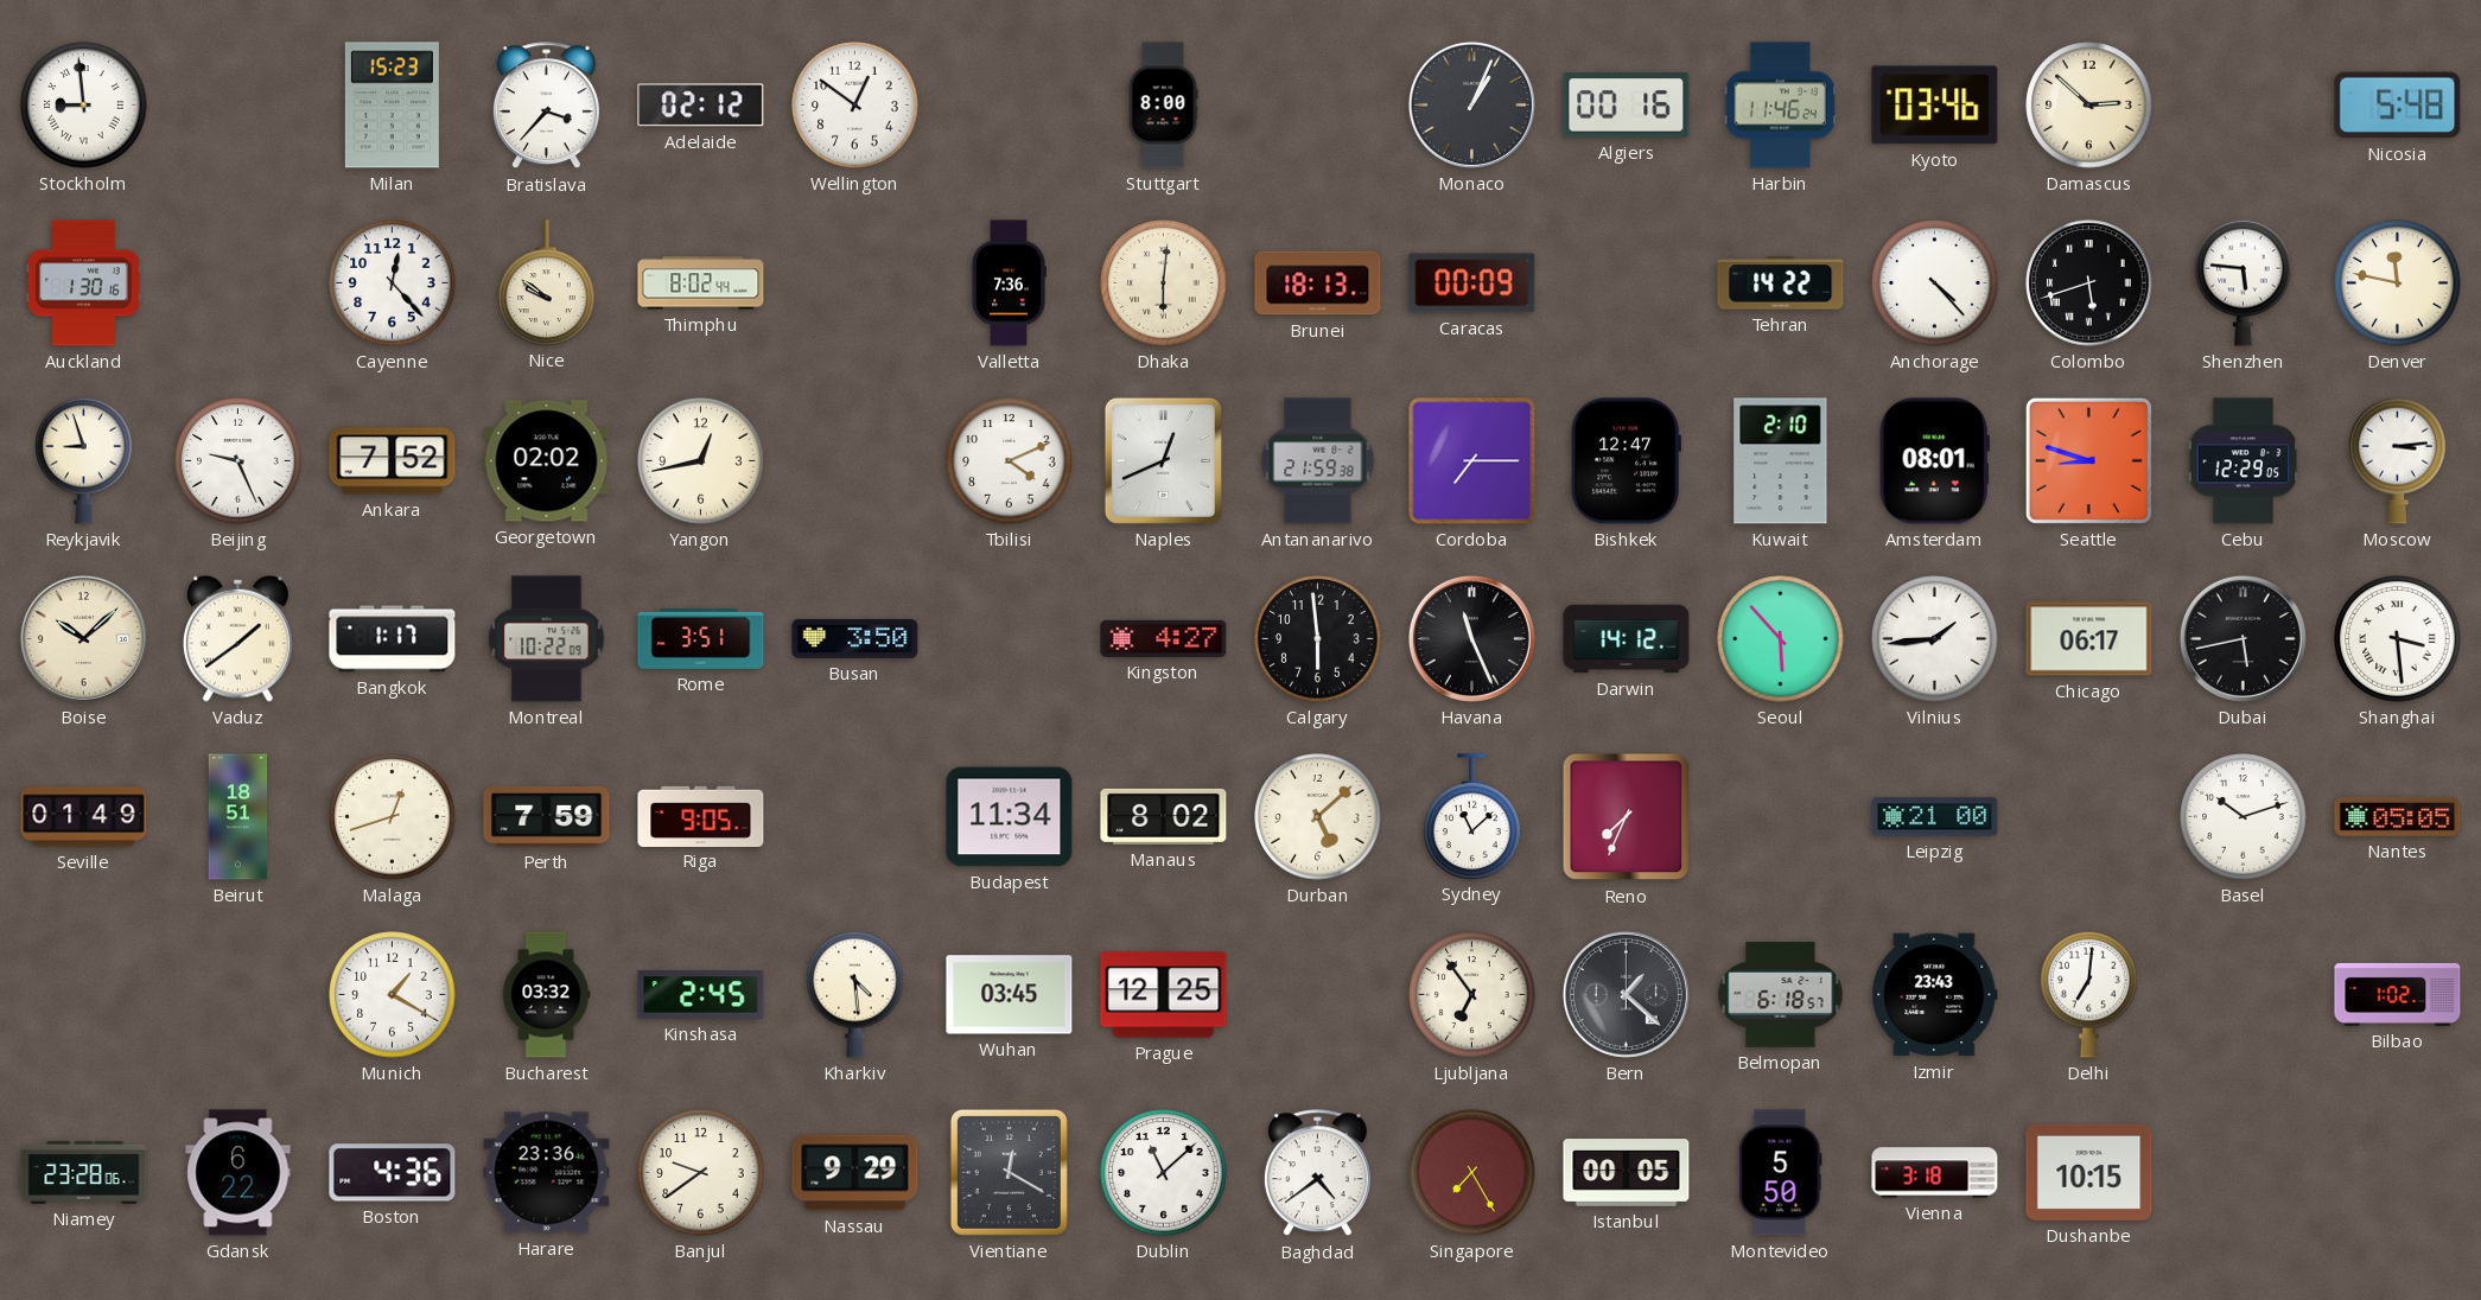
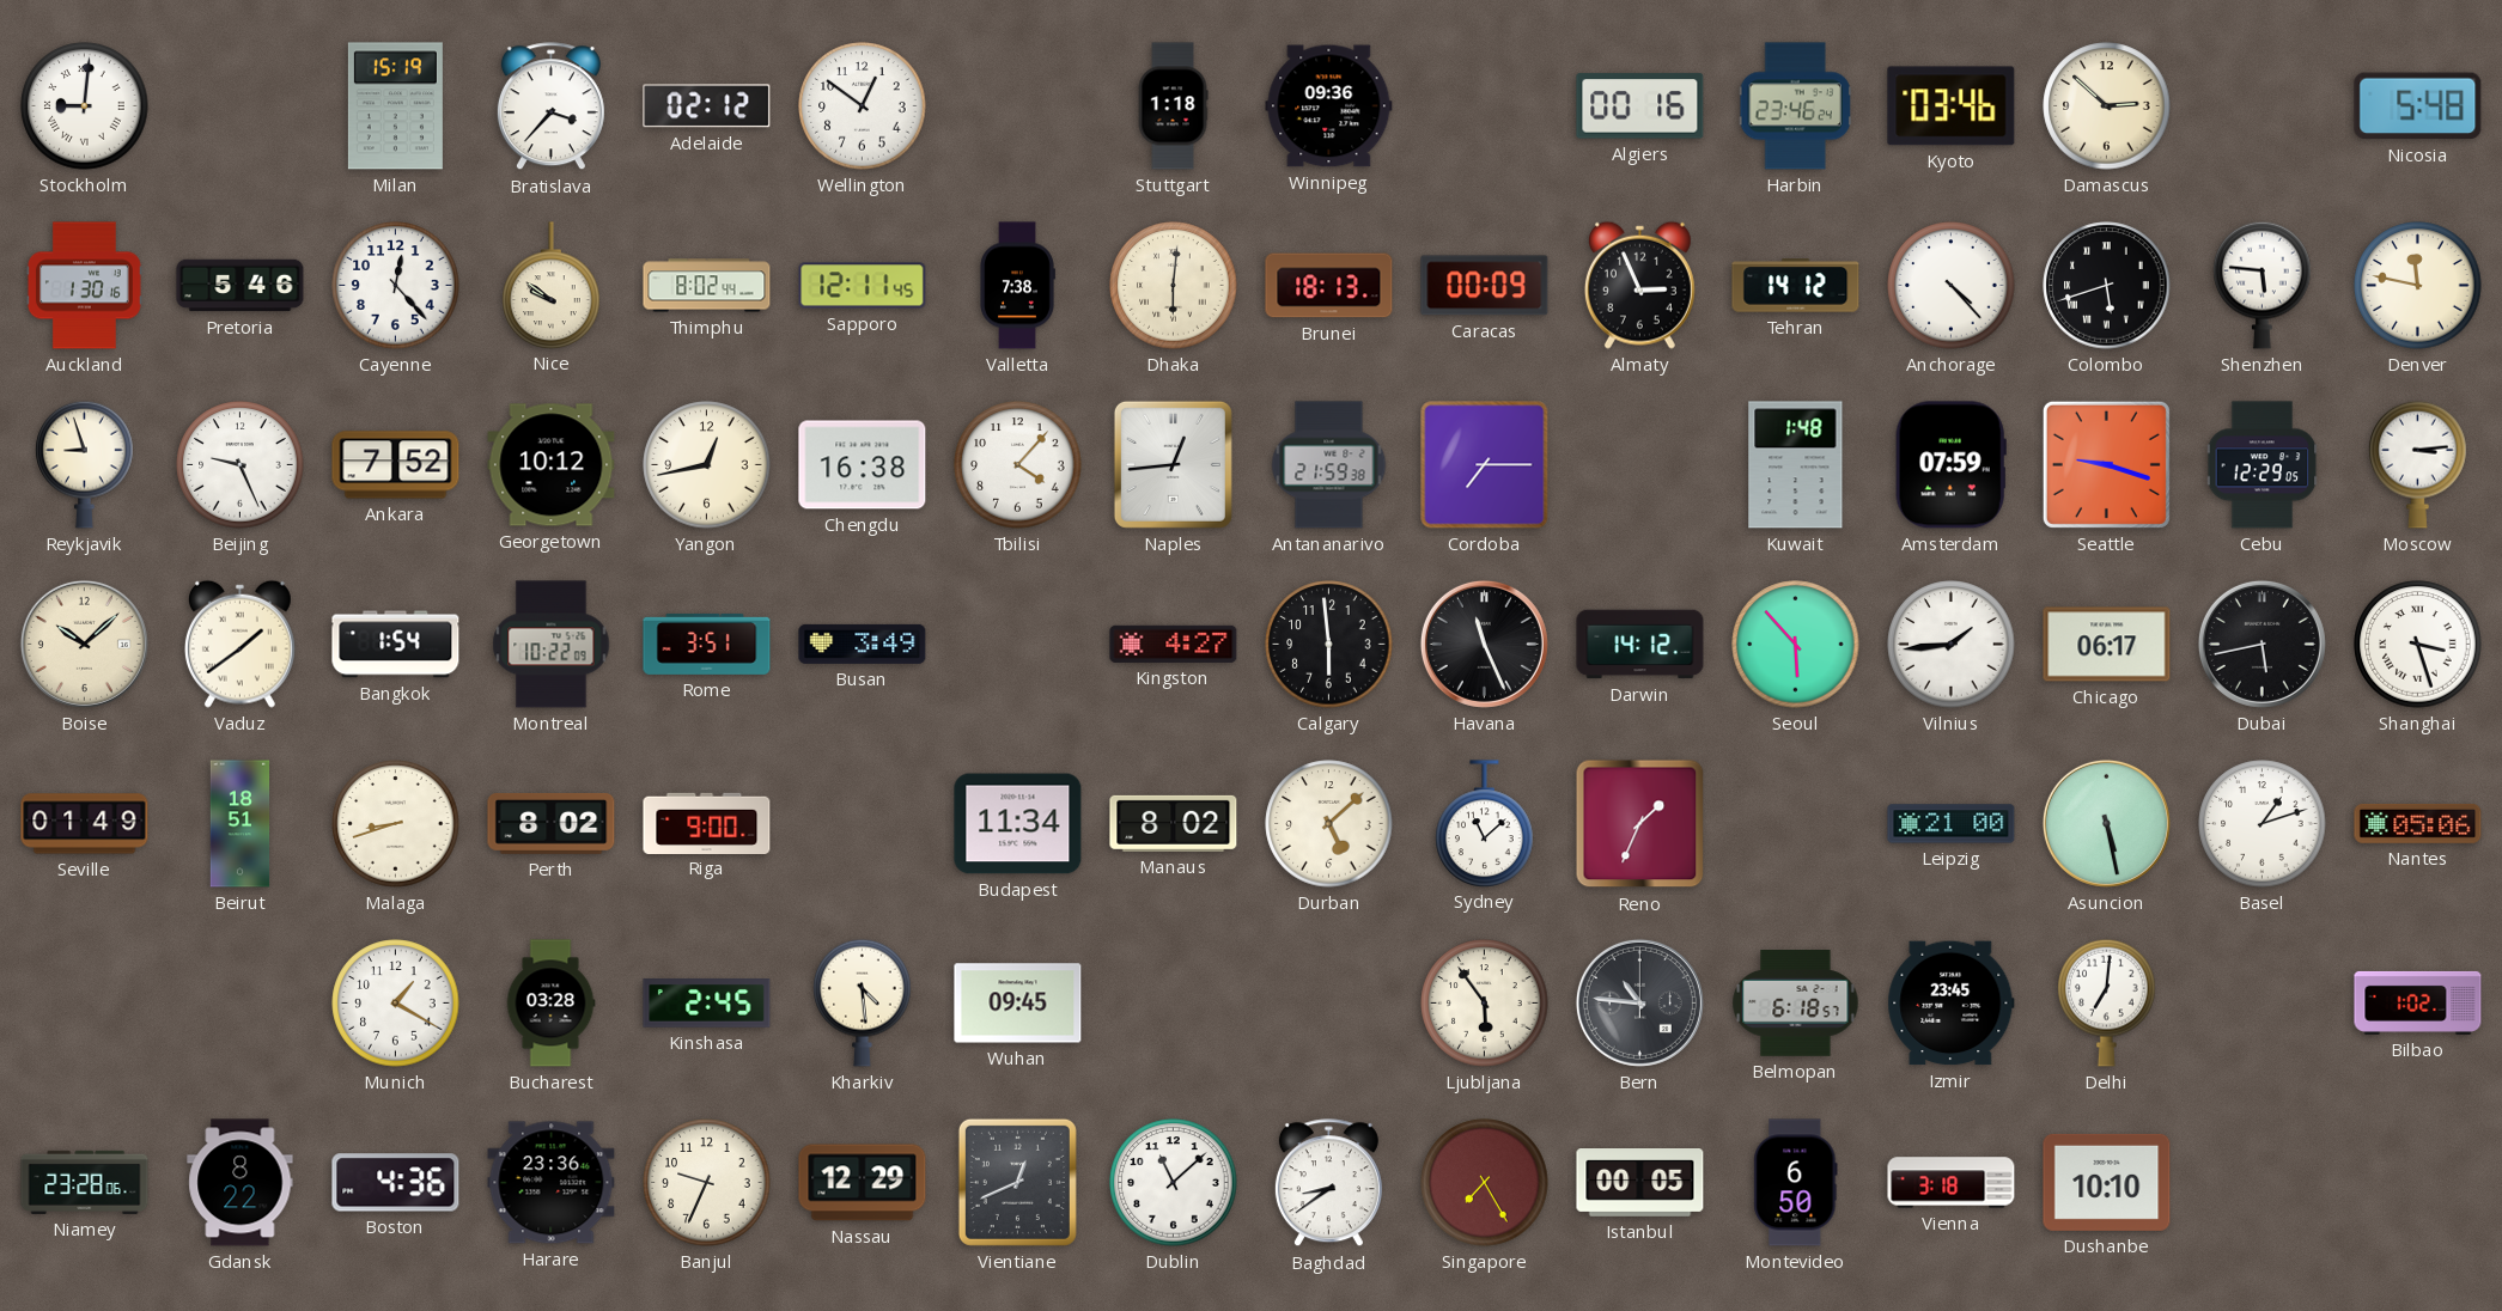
Stockholm: 8:59 -> 9:01 (85, 106)
Milan: 15:23 -> 15:19 (395, 106)
Stuttgart: 8:00 -> 1:18 (1173, 106)
Winnipeg: none -> 09:36 (1329, 106)
Monaco: 1:04 -> none (1471, 104)
Harbin: 11:46 -> 23:46 (1795, 106)
Pretoria: none -> 5:46 (241, 286)
Sapporo: none -> 12:11 (863, 286)
Valletta: 7:36 -> 7:38 (1017, 286)
Almaty: none -> 2:56 (1639, 285)
Tehran: 14:22 -> 14:12 (1796, 286)
Georgetown: 02:02 -> 10:12 (552, 465)
Chengdu: none -> 16:38 (863, 465)
Tbilisi: 4:11 -> 4:07 (1018, 465)
Naples: 12:41 -> 12:44 (1173, 464)
Bishkek: 12:47 -> none (1626, 461)
Kuwait: 2:10 -> 1:48 (1796, 465)
Amsterdam: 08:01 -> 07:59 (1950, 465)
Seattle: 8:48 -> 9:18 (2106, 464)
Bangkok: 1:17 -> 1:54 (396, 645)
Busan: 3:50 -> 3:49 (863, 644)
Shanghai: 3:29 -> 3:27 (2418, 645)
Malaga: 12:42 -> 8:42 (396, 824)
Perth: 7:59 -> 8:02 (552, 823)
Riga: 9:05 -> 9:00 (707, 823)
Reno: 7:34 -> 1:34 (1640, 824)
Asuncion: none -> 5:28 (2106, 823)
Basel: 10:12 -> 1:12 (2263, 824)
Nantes: 05:05 -> 05:06 (2418, 823)
Bucharest: 03:32 -> 03:28 (550, 1004)
Wuhan: 03:45 -> 09:45 (1018, 1004)
Prague: 12:25 -> none (1164, 995)
Ljubljana: 6:54 -> 5:54 (1485, 1004)
Bern: 1:22 -> 10:46 (1639, 1002)
Izmir: 23:43 -> 23:45 (1952, 1004)
Gdansk: 6:22 -> 8:22 (241, 1183)
Banjul: 9:39 -> 9:34 (707, 1183)
Nassau: 9:29 -> 12:29 (863, 1183)
Vientiane: 12:20 -> 12:41 (1017, 1182)
Baghdad: 4:39 -> 8:39 (1328, 1183)
Montevideo: 5:50 -> 6:50 (1796, 1183)
Dushanbe: 10:15 -> 10:10 (2107, 1182)
